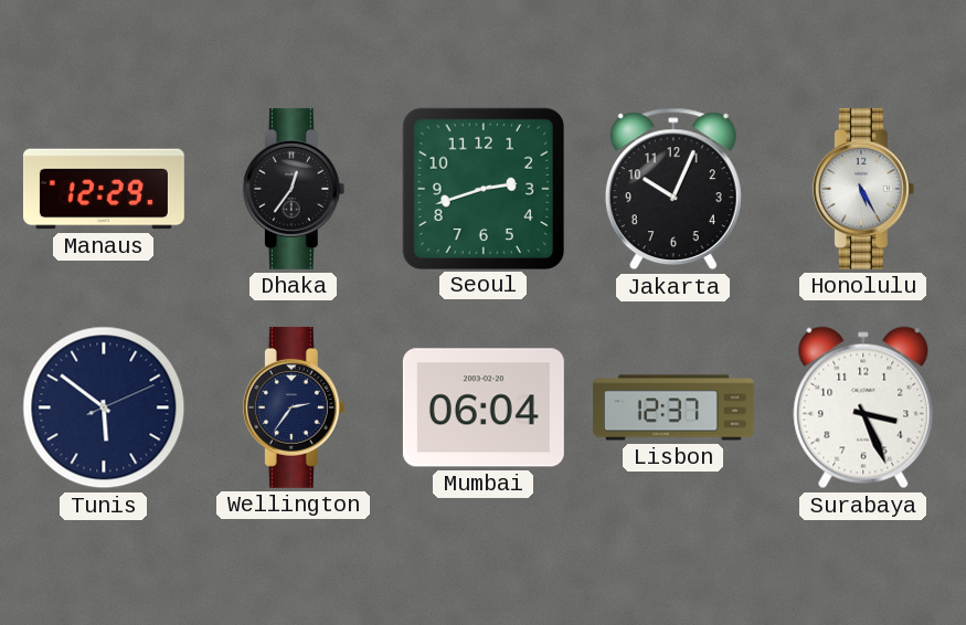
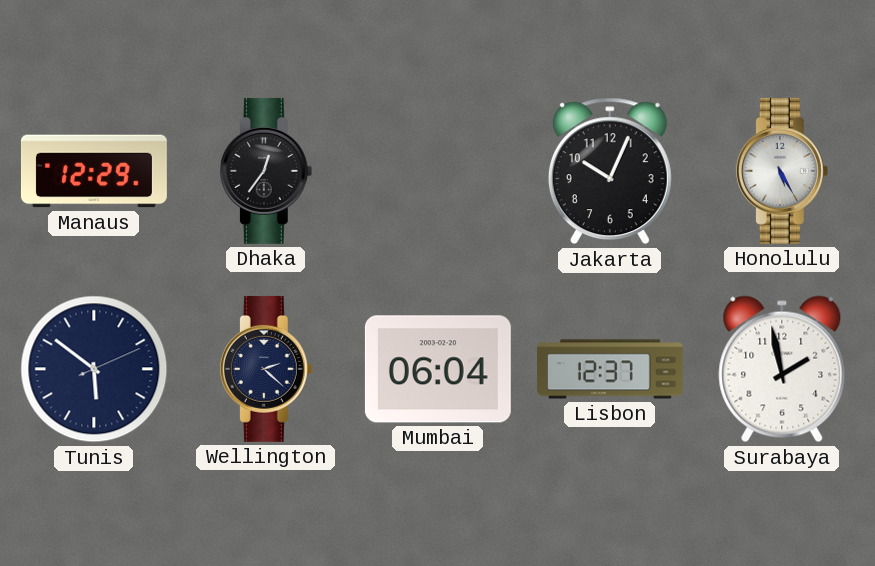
Seoul: 2:42 -> none (482, 188)
Wellington: 2:36 -> 2:22 (266, 369)
Surabaya: 3:26 -> 1:58 (782, 369)
